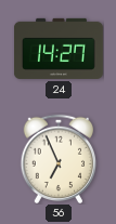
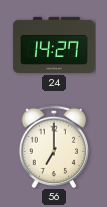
56: 6:56 -> 7:00 (53, 146)
